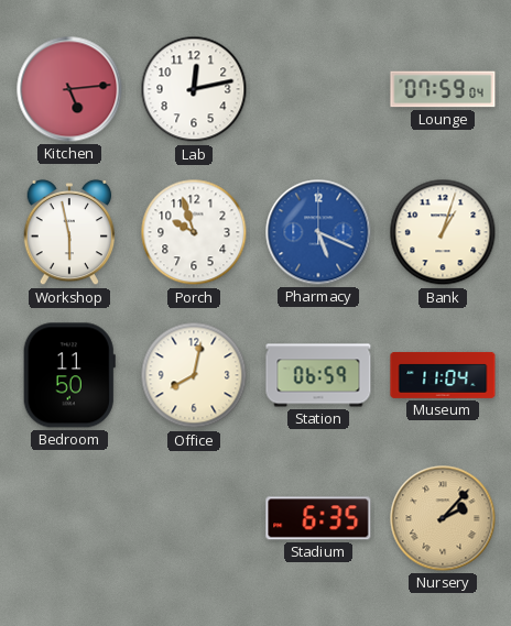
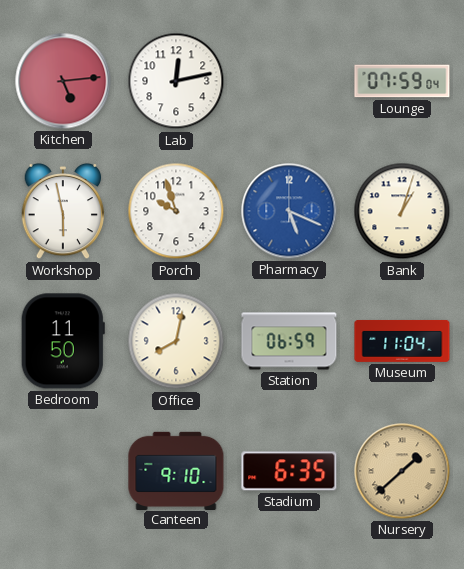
Canteen: none -> 9:10 (176, 470)
Nursery: 2:07 -> 1:38 (402, 471)
